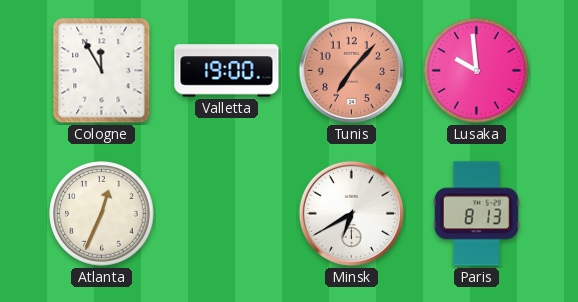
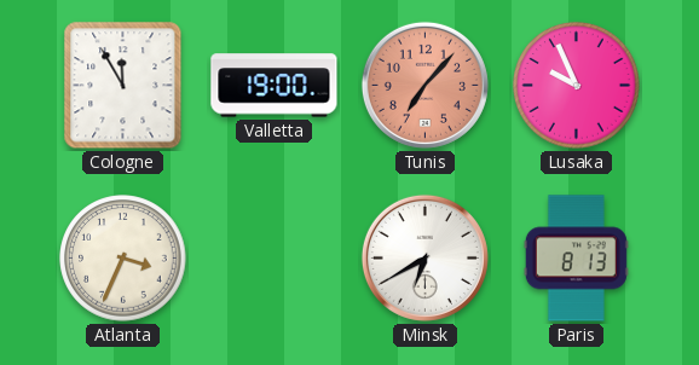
Lusaka: 9:59 -> 9:56 (577, 86)
Atlanta: 12:34 -> 3:34 (123, 259)
